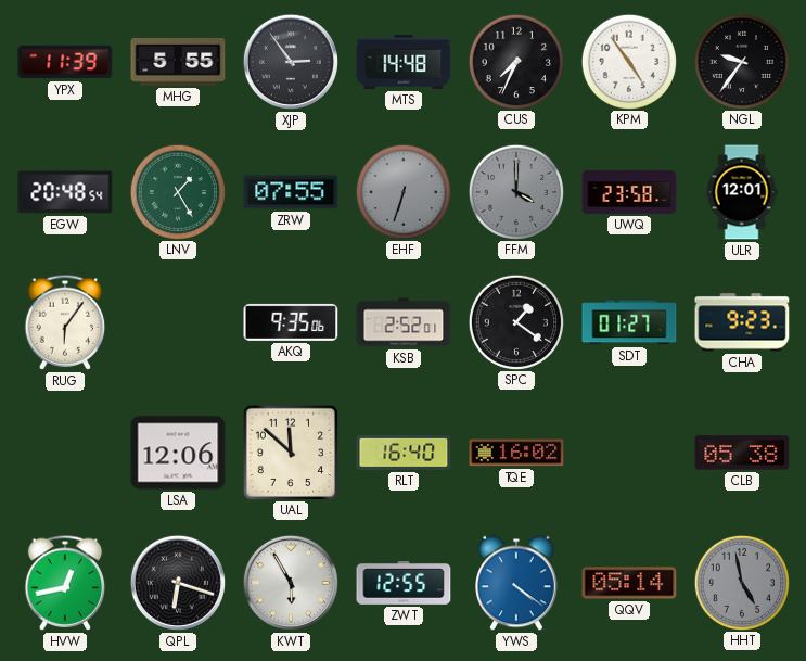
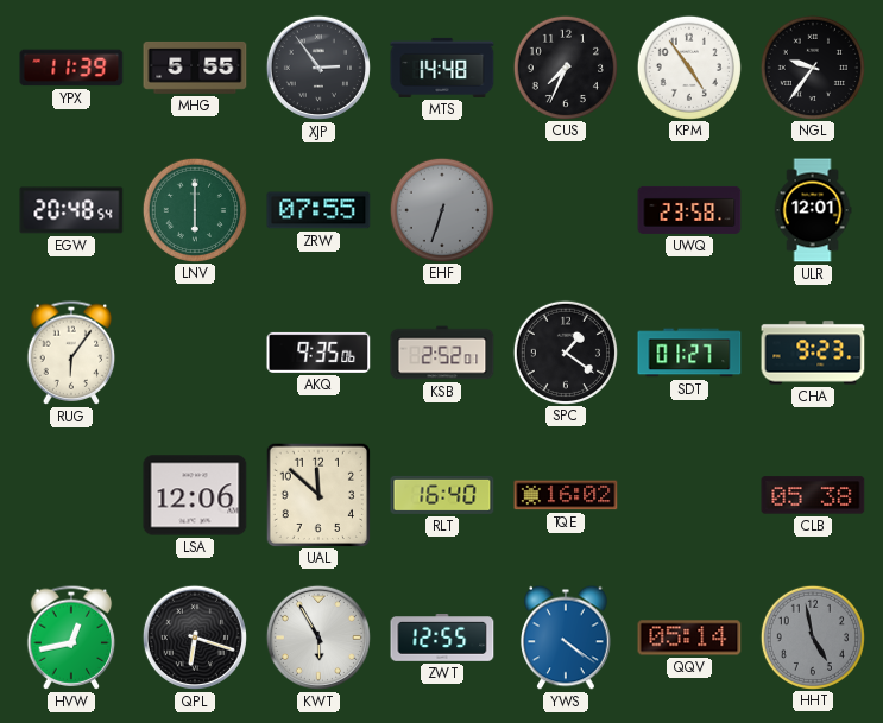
LNV: 1:25 -> 6:00 (194, 209)
FFM: 4:00 -> none (515, 191)
